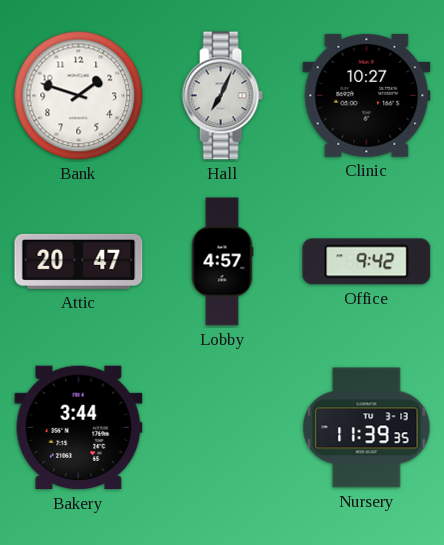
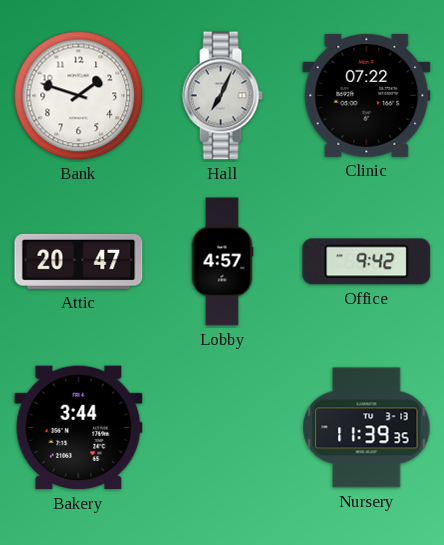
Clinic: 10:27 -> 07:22 (367, 95)
